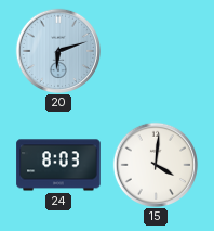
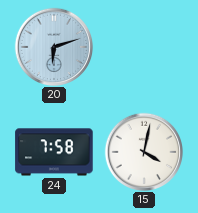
24: 8:03 -> 7:58 (54, 152)
15: 4:01 -> 4:02 (143, 151)
